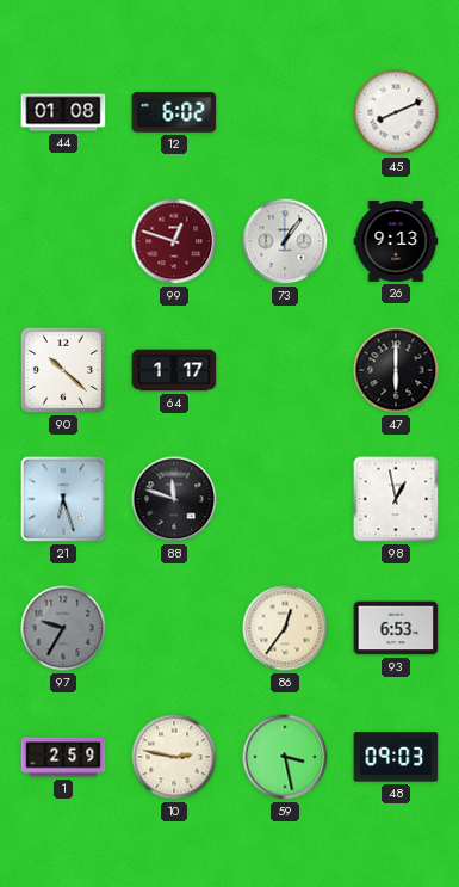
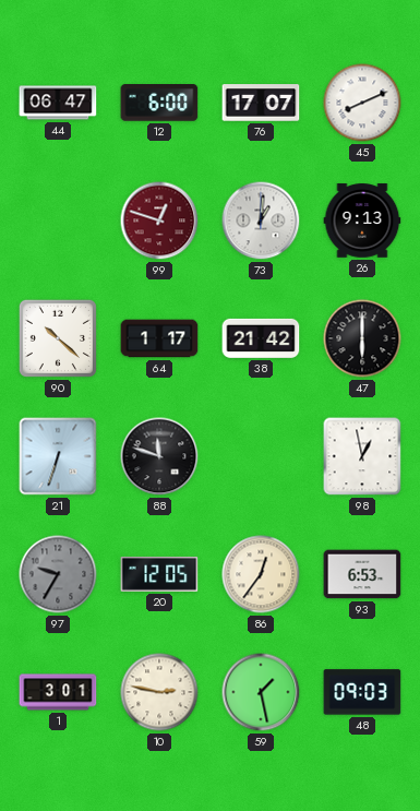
44: 01:08 -> 06:47 (58, 103)
12: 6:02 -> 6:00 (159, 104)
76: none -> 17:07 (261, 103)
73: 1:06 -> 1:01 (261, 220)
38: none -> 21:42 (261, 338)
21: 6:27 -> 6:33 (58, 456)
20: none -> 12:05 (159, 574)
1: 2:59 -> 3:01 (58, 692)
59: 3:28 -> 1:28 (261, 692)
